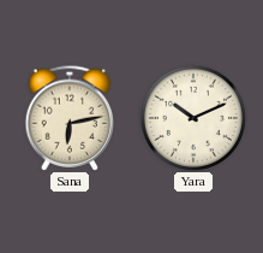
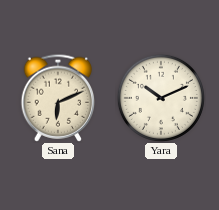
Sana: 6:13 -> 6:11 (58, 98)
